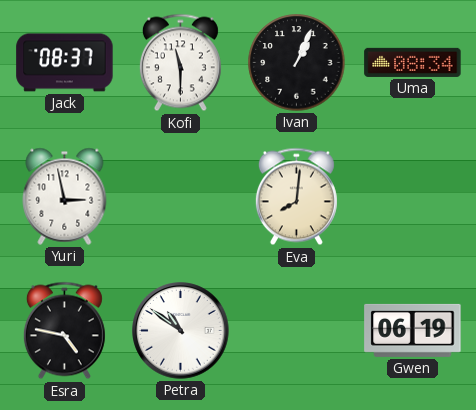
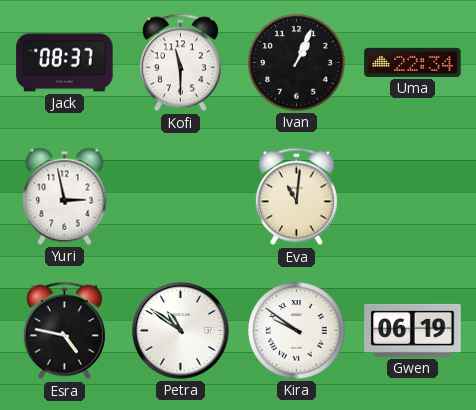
Uma: 08:34 -> 22:34 (413, 62)
Eva: 8:01 -> 11:01 (296, 197)
Kira: none -> 9:51 (297, 331)
